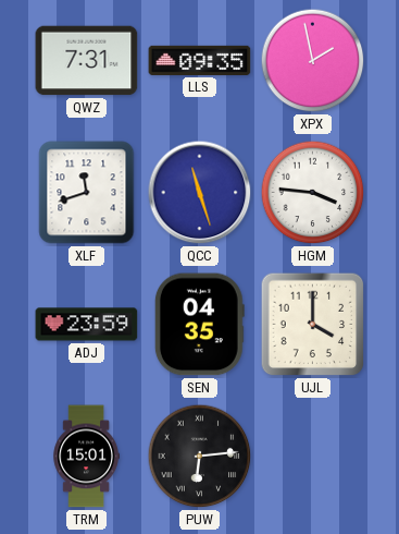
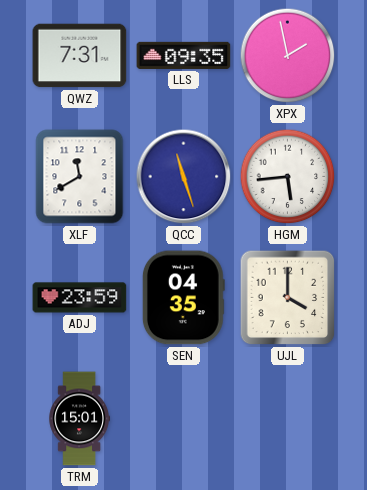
XLF: 11:42 -> 11:40 (80, 177)
HGM: 3:46 -> 5:44 (288, 177)
PUW: 6:14 -> none (200, 457)
